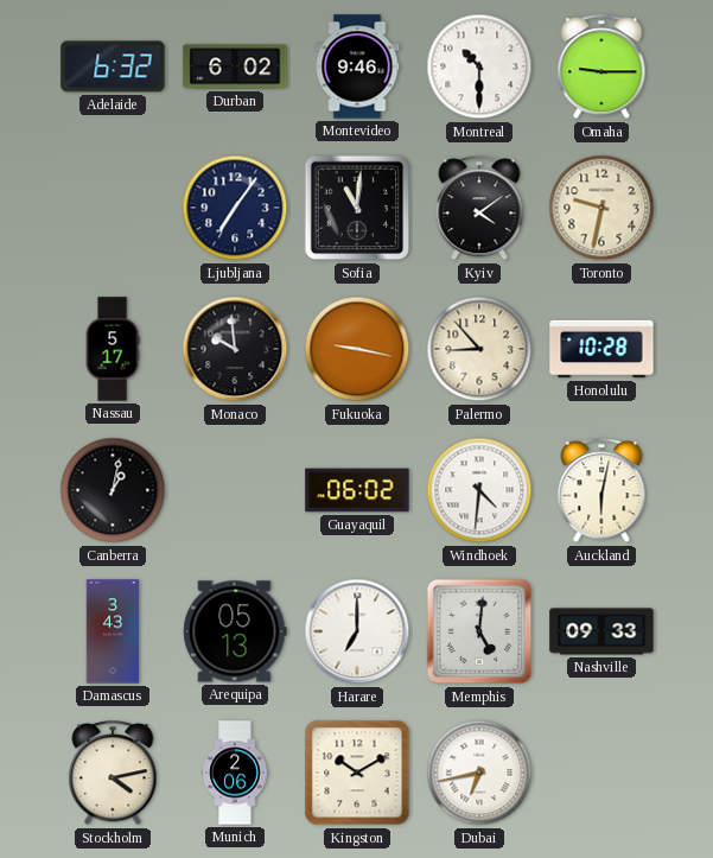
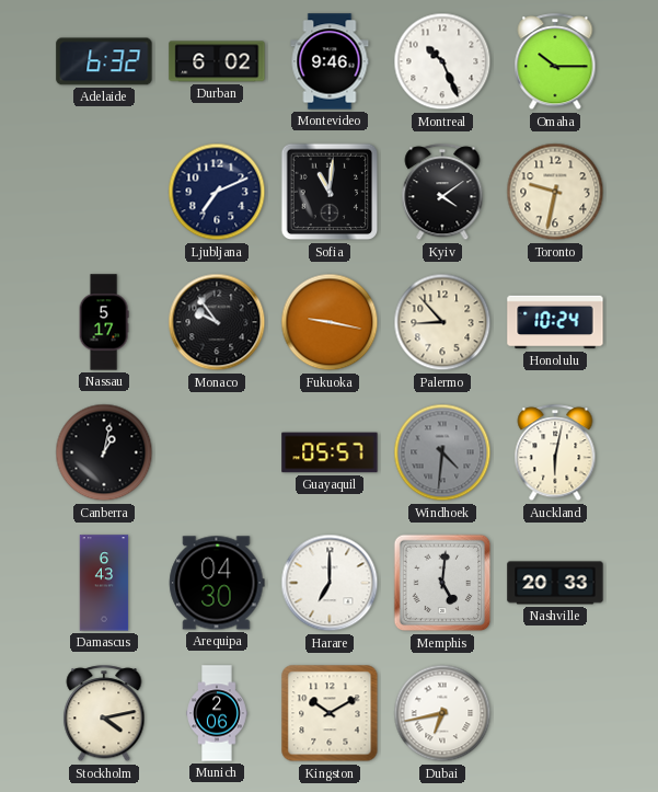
Montreal: 10:30 -> 10:26 (442, 61)
Omaha: 9:15 -> 10:15 (555, 62)
Ljubljana: 7:06 -> 7:11 (217, 192)
Monaco: 9:59 -> 9:54 (217, 322)
Honolulu: 10:28 -> 10:24 (555, 322)
Guayaquil: 06:02 -> 05:57 (330, 452)
Windhoek dial: white -> grey (442, 452)
Damascus: 3:43 -> 6:43 (104, 583)
Arequipa: 05:13 -> 04:30 (217, 583)
Nashville: 09:33 -> 20:33 (555, 583)
